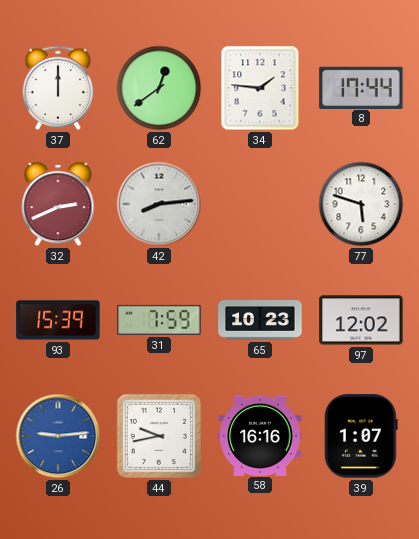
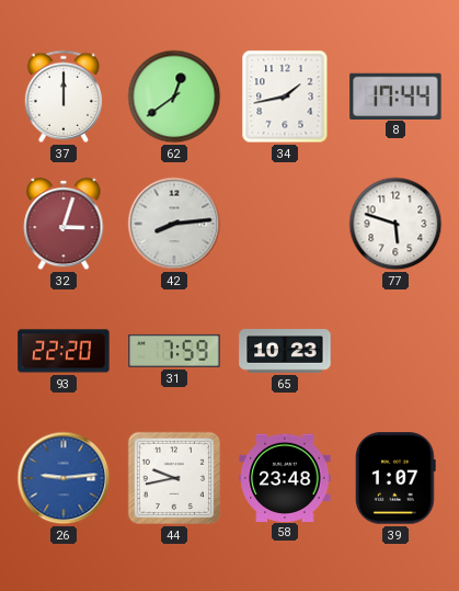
34: 1:46 -> 1:43 (285, 96)
32: 2:41 -> 3:03 (64, 224)
93: 15:39 -> 22:20 (64, 351)
97: 12:02 -> none (361, 320)
58: 16:16 -> 23:48 (285, 477)
